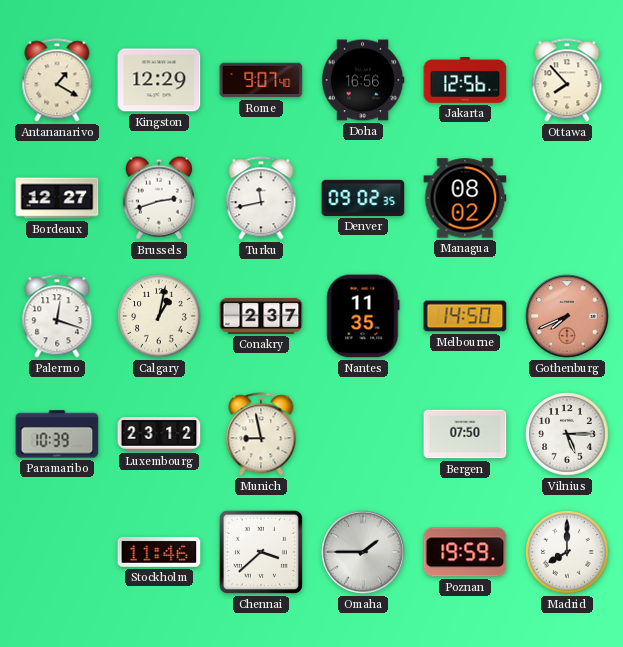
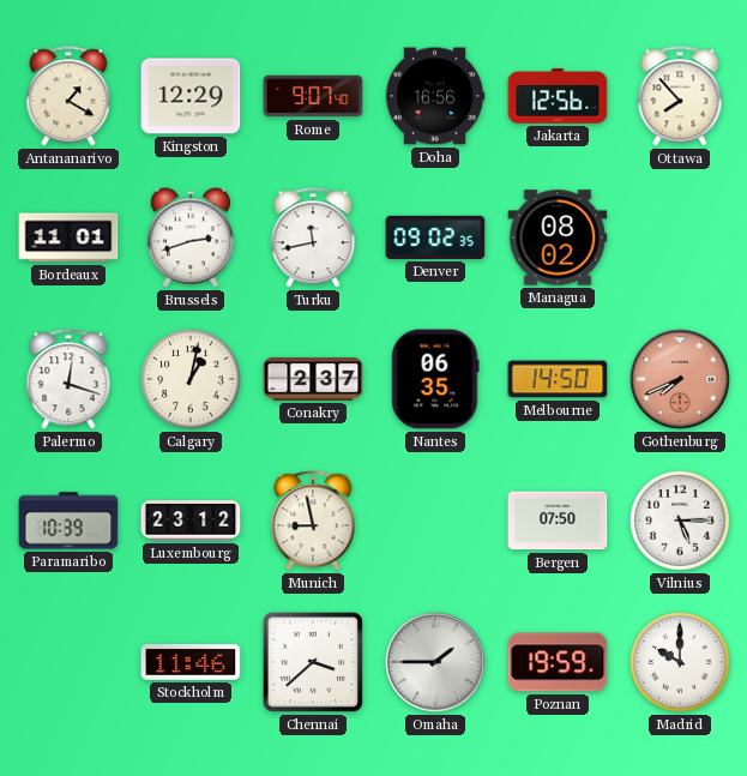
Bordeaux: 12:27 -> 11:01 (68, 237)
Nantes: 11:35 -> 06:35 (435, 379)
Madrid: 8:00 -> 10:00 (680, 662)
